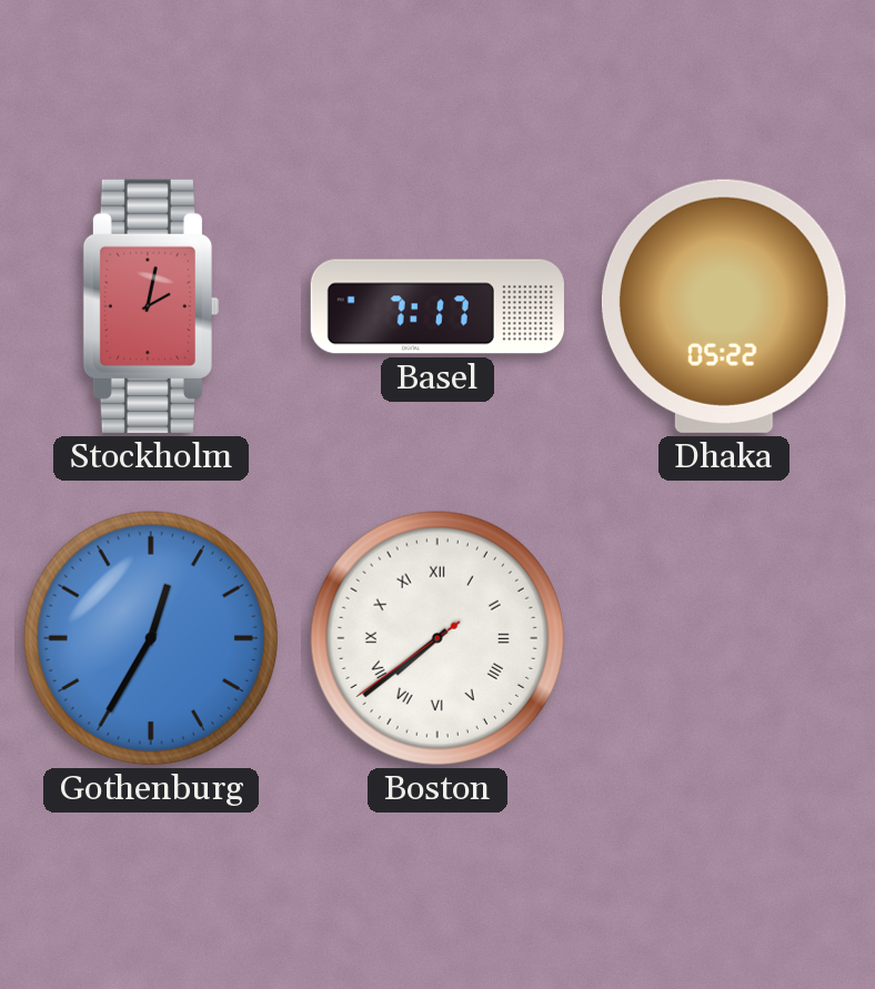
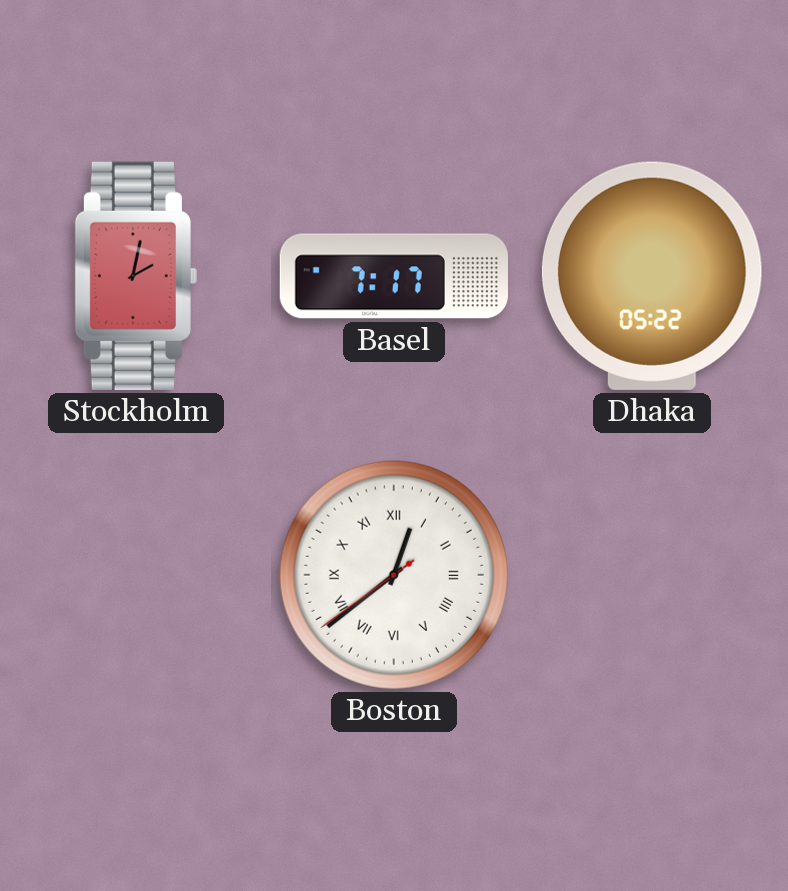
Gothenburg: 12:35 -> none (151, 638)
Boston: 7:38 -> 12:38 (394, 575)
